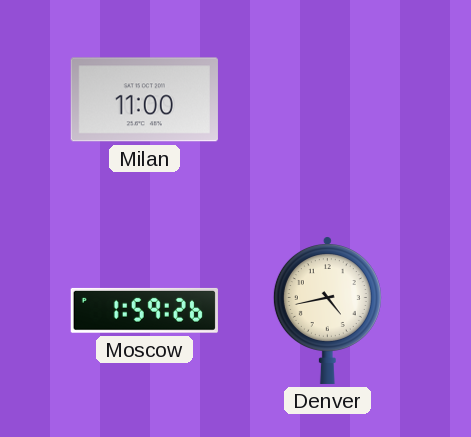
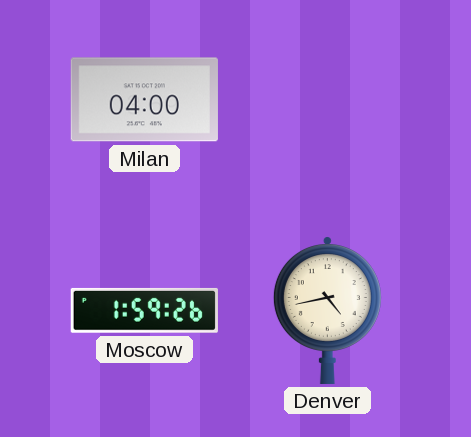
Milan: 11:00 -> 04:00 (144, 100)
